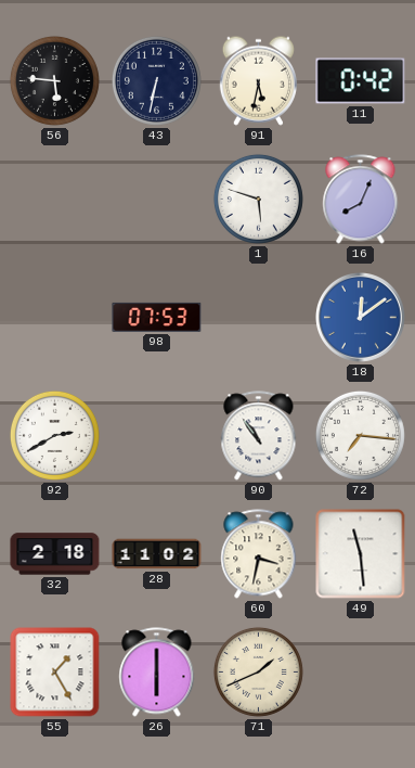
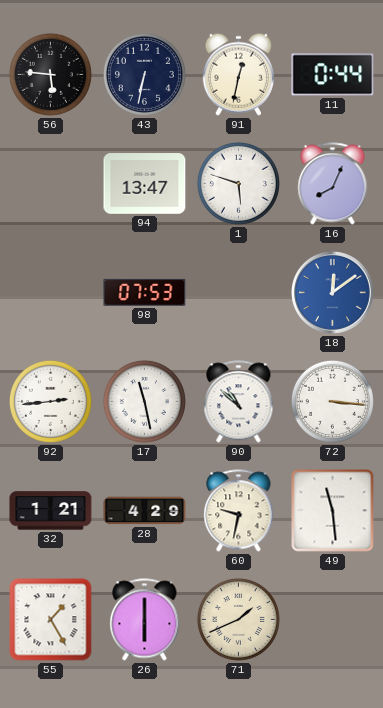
91: 5:32 -> 12:32 (238, 74)
11: 0:42 -> 0:44 (333, 75)
94: none -> 13:47 (145, 184)
92: 2:40 -> 2:44 (50, 401)
17: none -> 11:28 (144, 401)
90: 10:54 -> 10:52 (239, 402)
72: 7:16 -> 3:16 (332, 401)
32: 2:18 -> 1:21 (51, 511)
28: 11:02 -> 4:29 (145, 511)
60: 3:32 -> 9:32 (239, 511)
